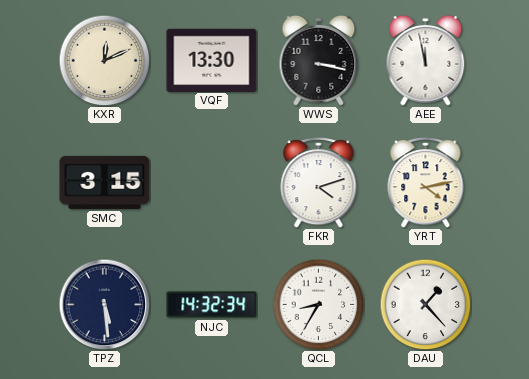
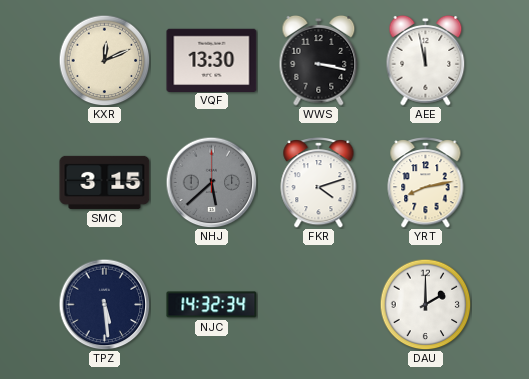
NHJ: none -> 5:38 (211, 182)
YRT: 4:13 -> 8:13 (426, 183)
QCL: 8:35 -> none (318, 304)
DAU: 1:23 -> 2:00 (425, 304)
